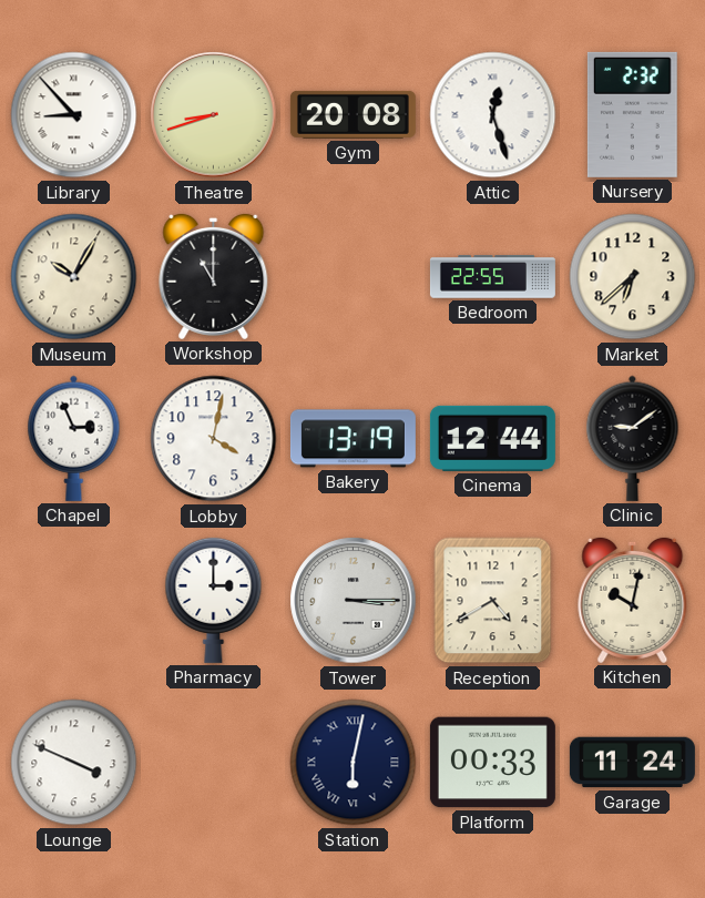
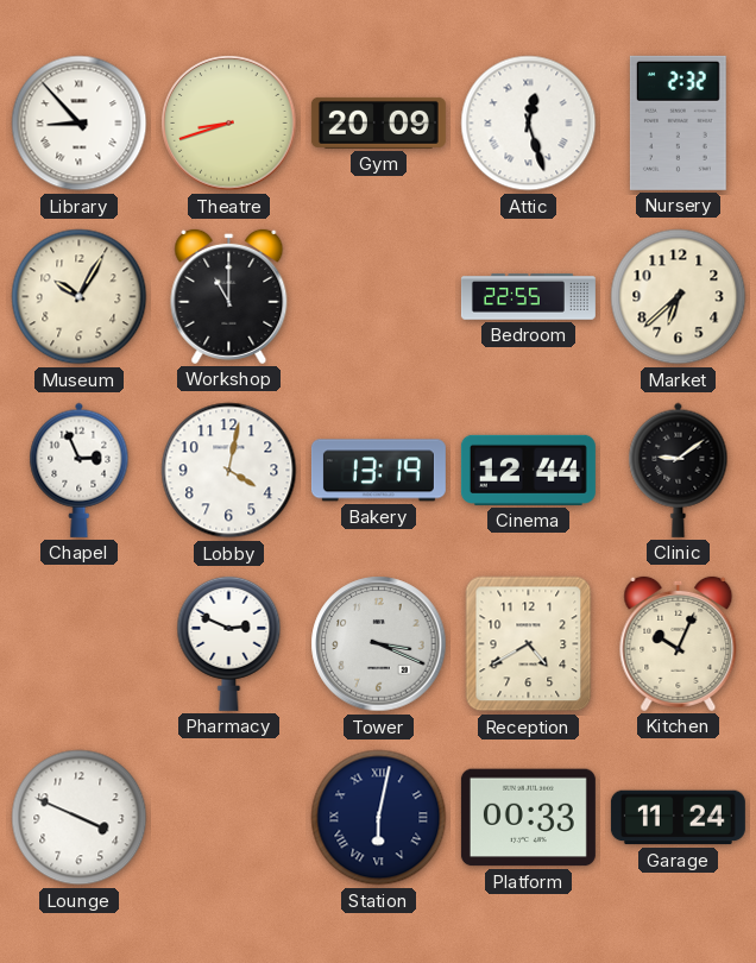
Gym: 20:08 -> 20:09 (378, 122)
Pharmacy: 3:00 -> 2:49 (229, 643)
Tower: 3:15 -> 3:19 (379, 644)
Kitchen: 10:02 -> 10:04 (679, 643)
